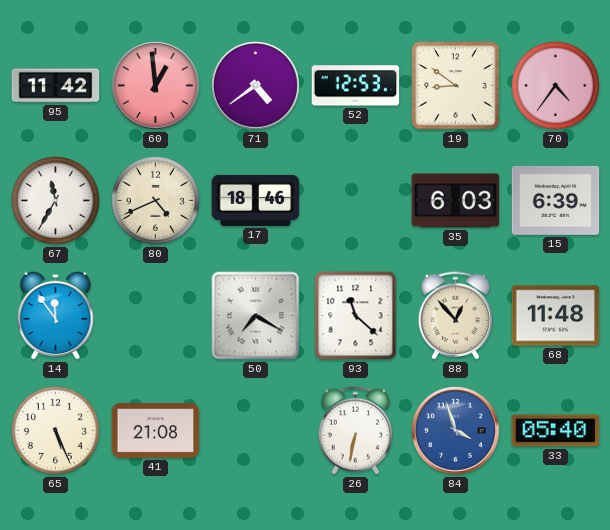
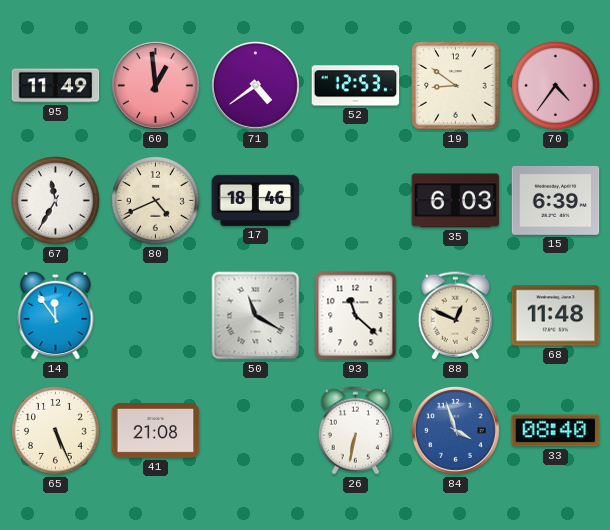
95: 11:42 -> 11:49 (56, 86)
50: 7:20 -> 11:20 (256, 316)
88: 12:53 -> 12:49 (455, 316)
33: 05:40 -> 08:40 (556, 431)
